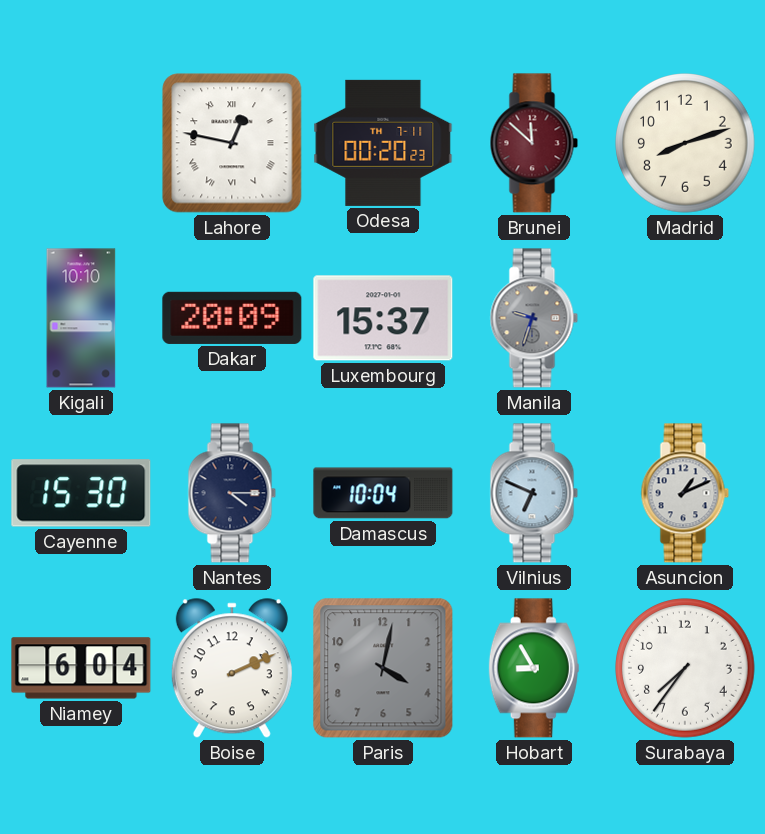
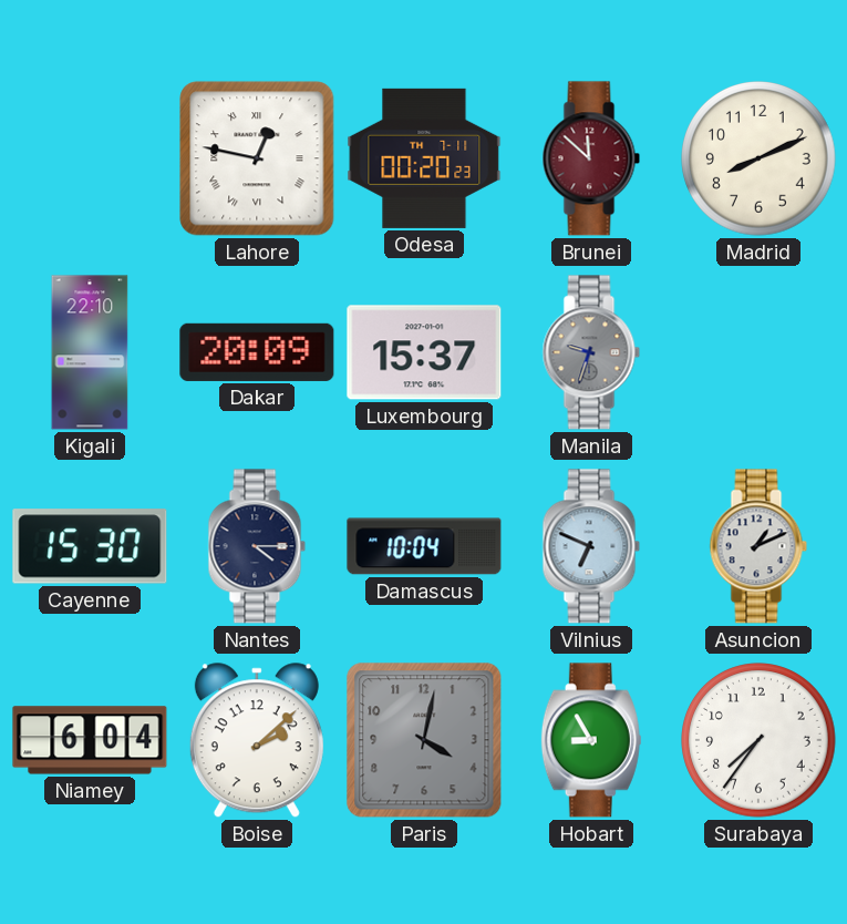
Madrid: 8:12 -> 8:11 (758, 158)
Kigali: 10:10 -> 22:10 (90, 352)
Boise: 2:11 -> 2:08 (257, 741)
